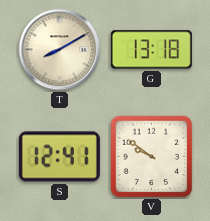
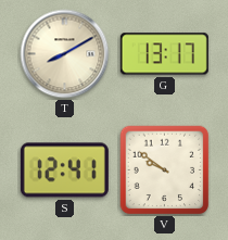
G: 13:18 -> 13:17 (164, 54)
